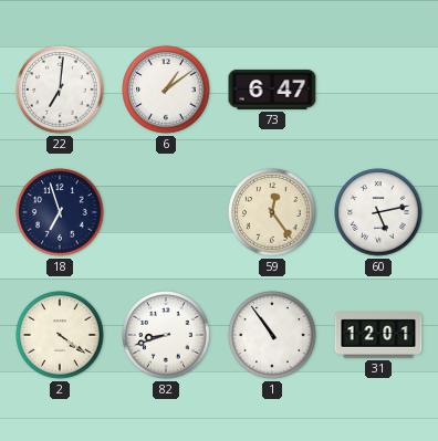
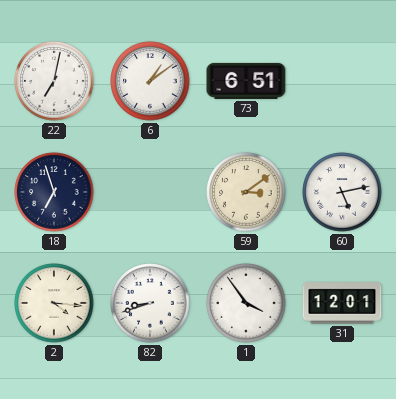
22: 7:01 -> 7:02 (54, 81)
73: 6:47 -> 6:51 (246, 81)
59: 12:24 -> 3:09 (246, 192)
2: 4:21 -> 4:16 (54, 303)
1: 10:54 -> 3:54 (246, 303)
